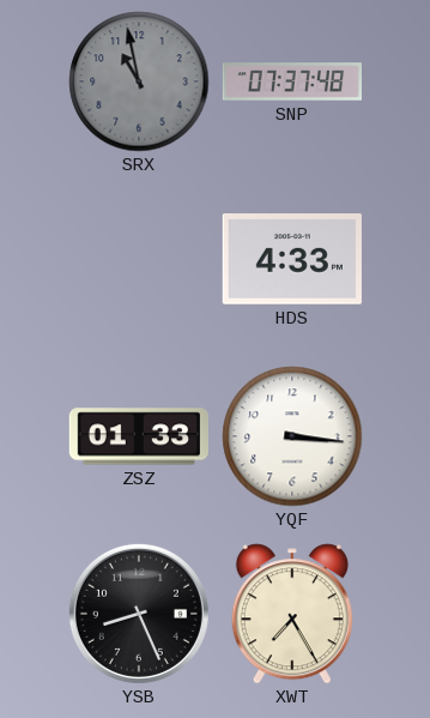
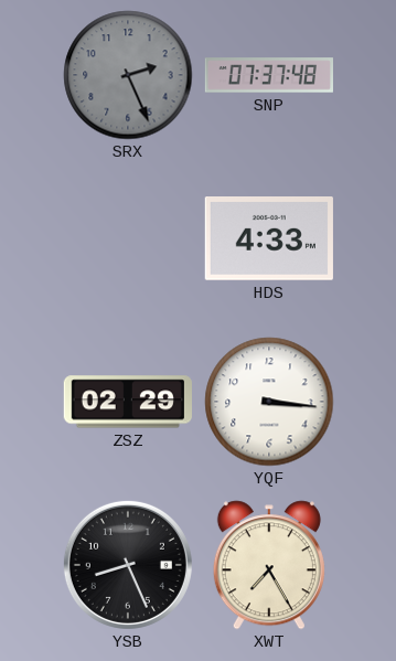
SRX: 10:58 -> 2:26 (128, 75)
ZSZ: 01:33 -> 02:29 (128, 402)
